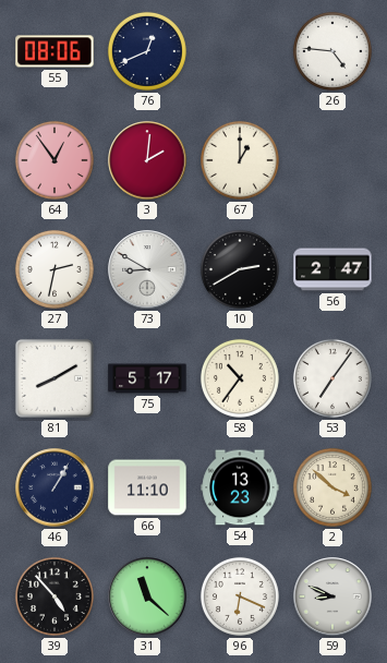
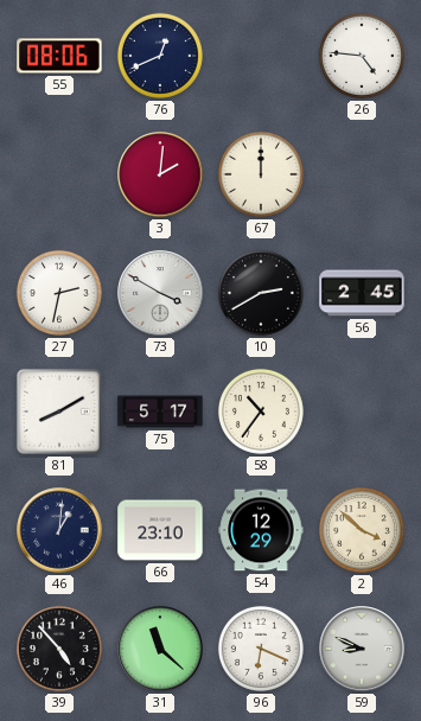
64: 12:54 -> none (55, 160)
67: 1:00 -> 12:00 (261, 174)
73: 8:50 -> 3:50 (160, 293)
56: 2:47 -> 2:45 (362, 293)
53: 7:06 -> none (332, 378)
46: 1:05 -> 1:01 (59, 530)
66: 11:10 -> 23:10 (160, 530)
54: 13:23 -> 12:29 (261, 530)
